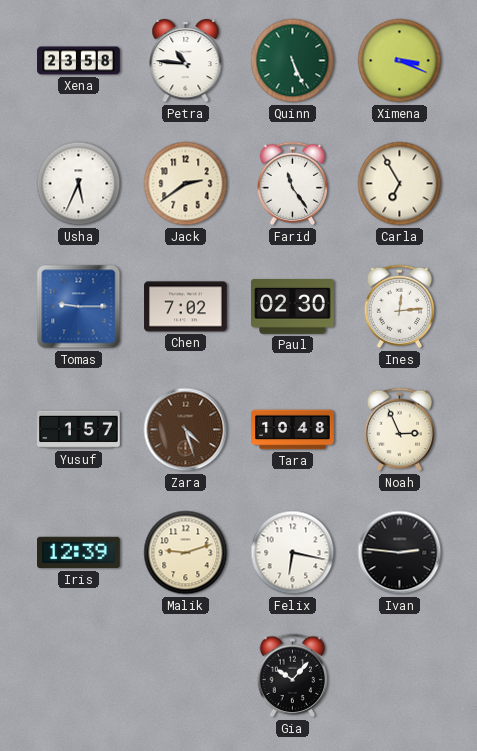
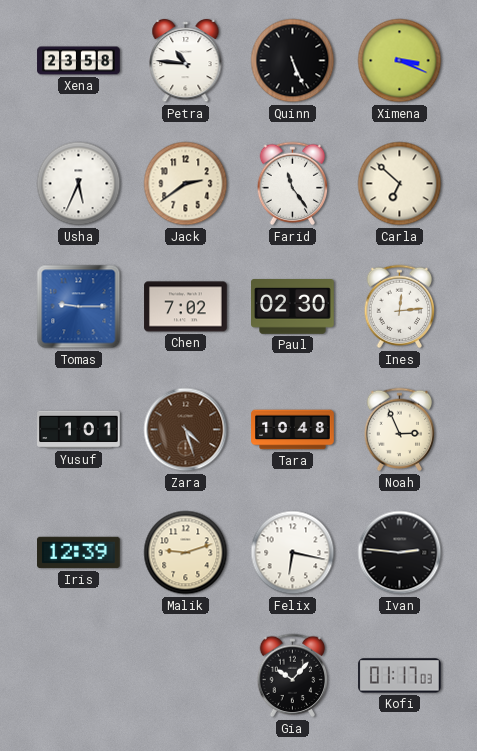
Quinn dial: green -> black (293, 61)
Carla: 6:55 -> 6:52 (400, 184)
Yusuf: 1:57 -> 1:01 (79, 430)
Kofi: none -> 01:17 (400, 676)
